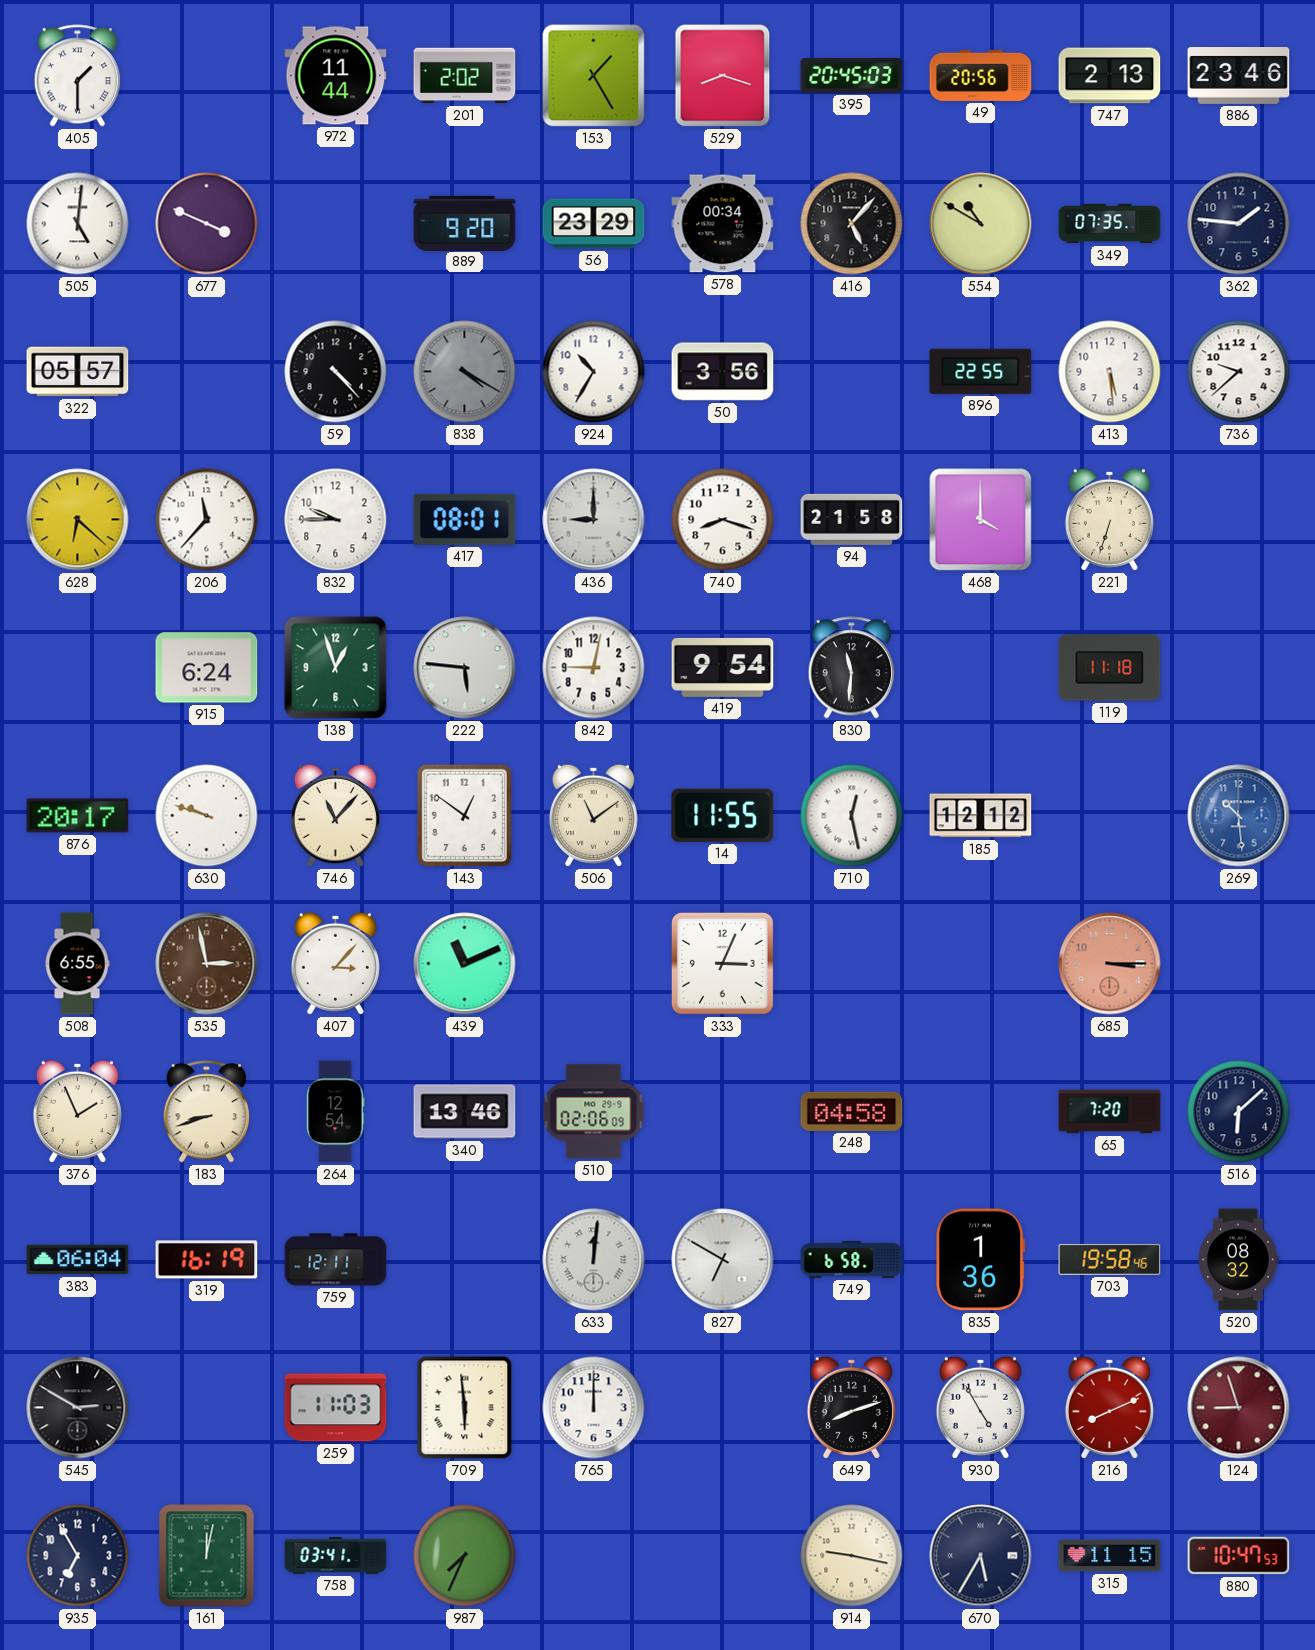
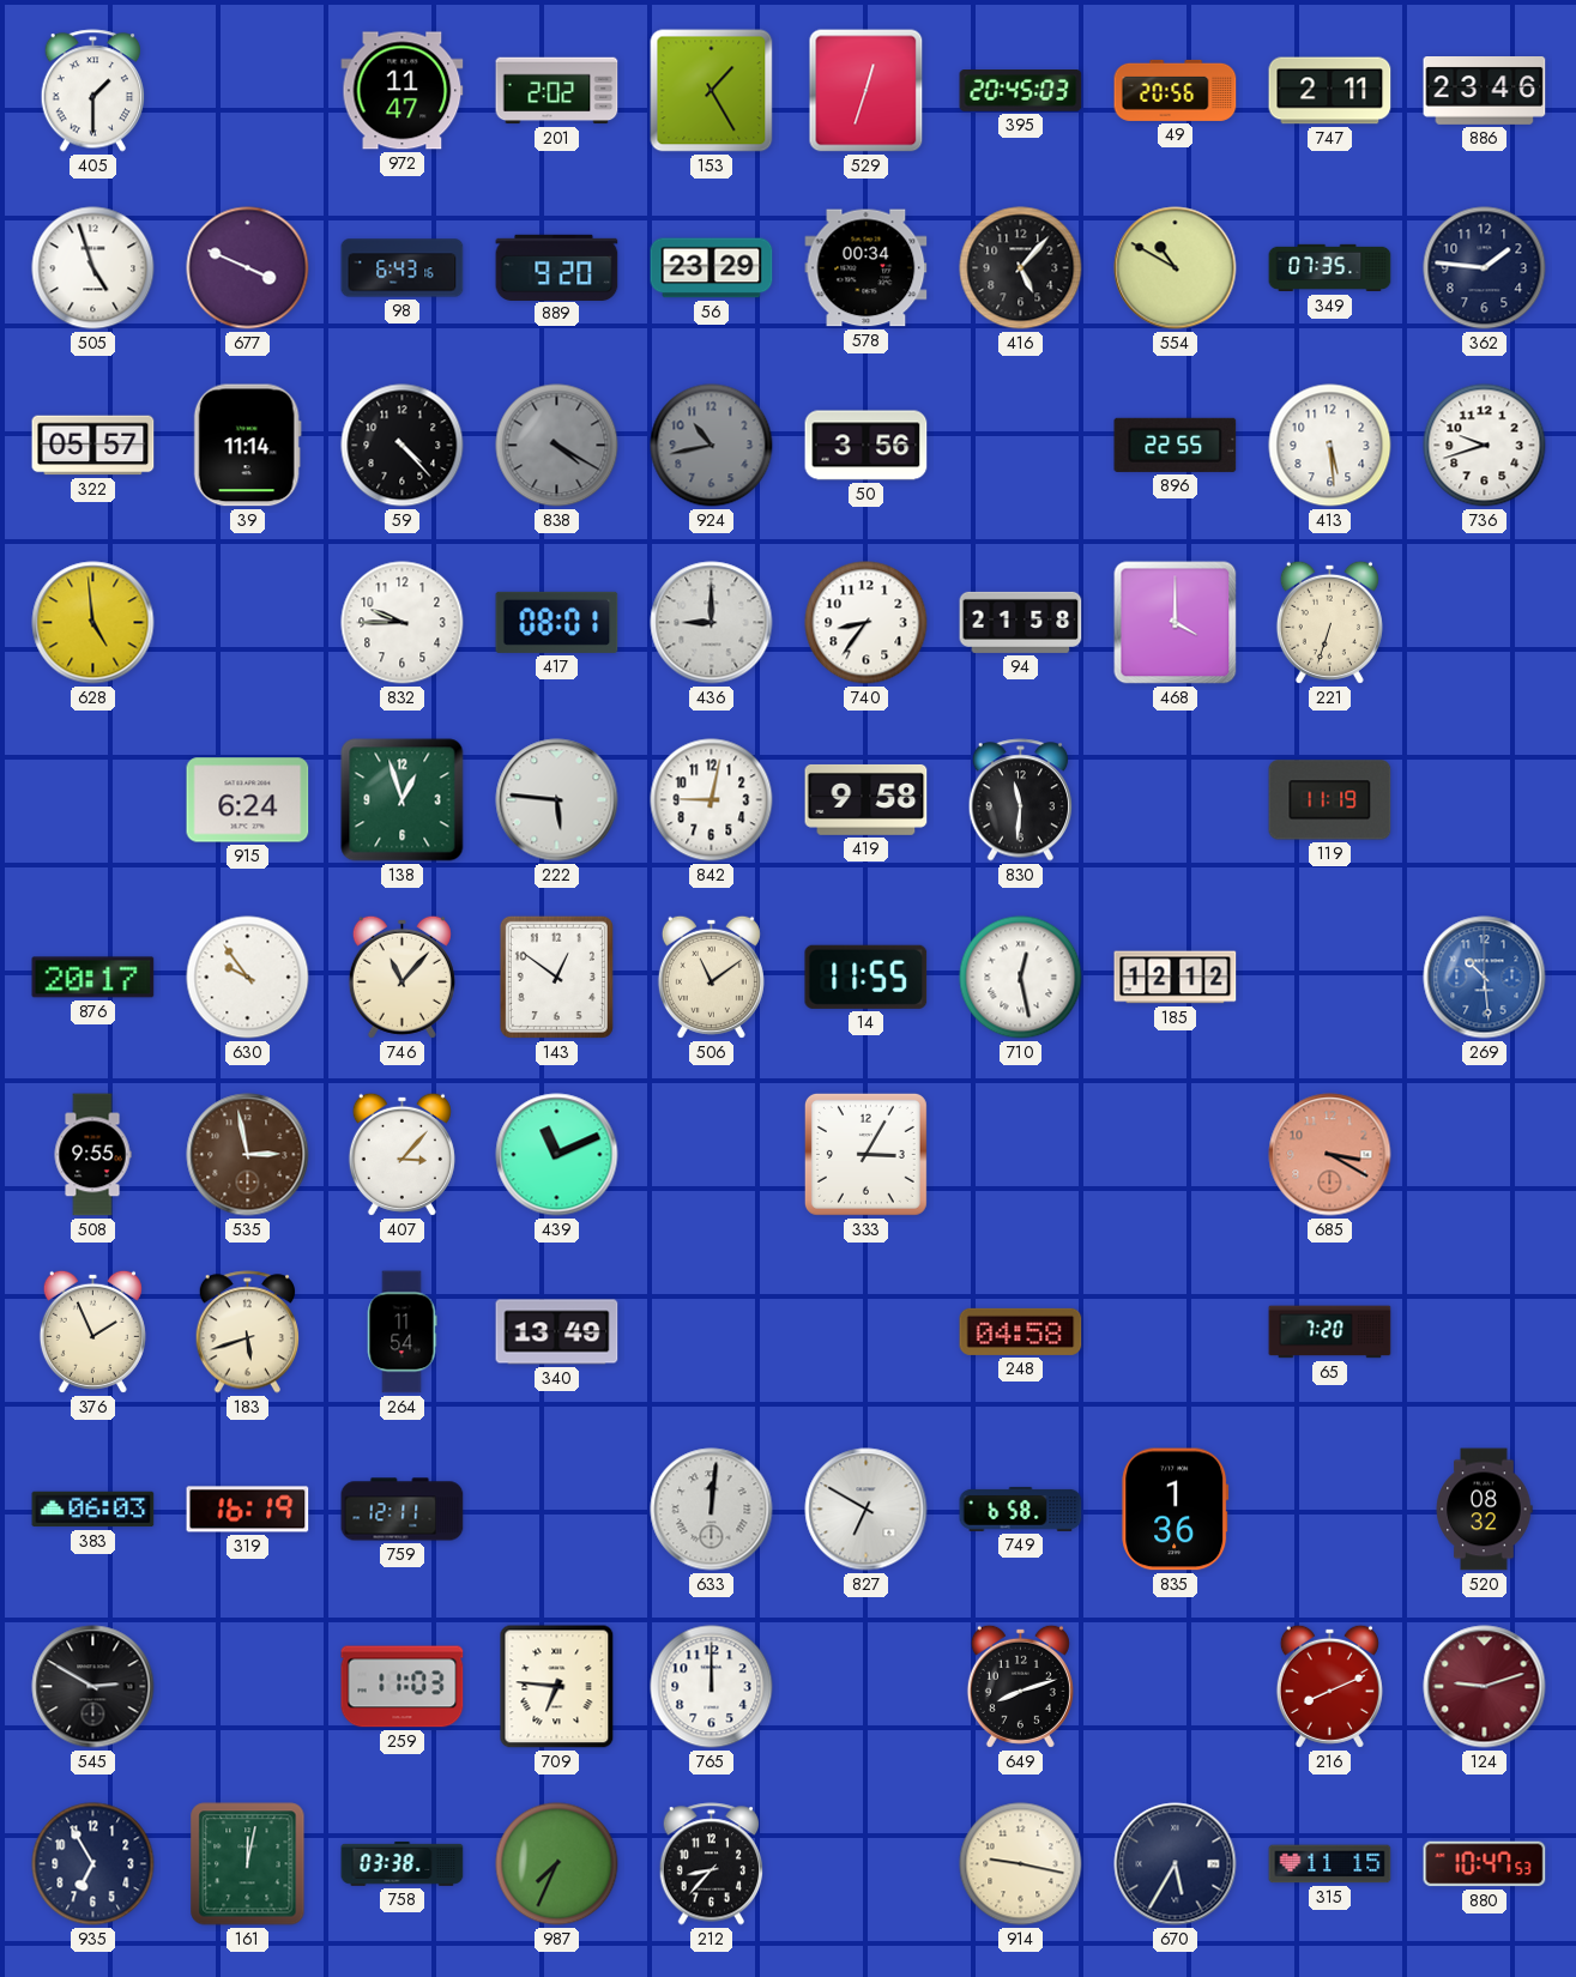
972: 11:44 -> 11:47 (403, 91)
529: 8:18 -> 12:33 (867, 91)
747: 2:13 -> 2:11 (1330, 91)
505: 5:01 -> 4:57 (93, 268)
98: none -> 6:43 (403, 268)
39: none -> 11:14 (247, 446)
924: 10:35 -> 10:43 (712, 446)
924 dial: white -> grey (712, 446)
736: 9:38 -> 9:42 (1485, 446)
628: 6:22 -> 4:59 (93, 623)
206: 11:37 -> none (207, 520)
740: 8:18 -> 8:36 (867, 623)
419: 9:54 -> 9:58 (867, 799)
119: 11:18 -> 11:19 (1330, 800)
630: 9:48 -> 9:54 (248, 978)
508: 6:55 -> 9:55 (92, 1155)
333: 3:04 -> 3:05 (865, 1154)
685: 3:15 -> 3:20 (1330, 1155)
183: 8:42 -> 5:42 (248, 1332)
264: 12:54 -> 11:54 (401, 1332)
340: 13:46 -> 13:49 (557, 1332)
510: 02:06 -> none (594, 1112)
516: 6:08 -> none (1239, 1112)
383: 06:04 -> 06:03 (93, 1510)
703: 19:58 -> none (1110, 1259)
709: 5:59 -> 6:46 (557, 1687)
930: 4:55 -> none (980, 1407)
124: 8:57 -> 9:12 (1485, 1687)
758: 03:41 -> 03:38 (403, 1863)
212: none -> 8:37 (712, 1864)
